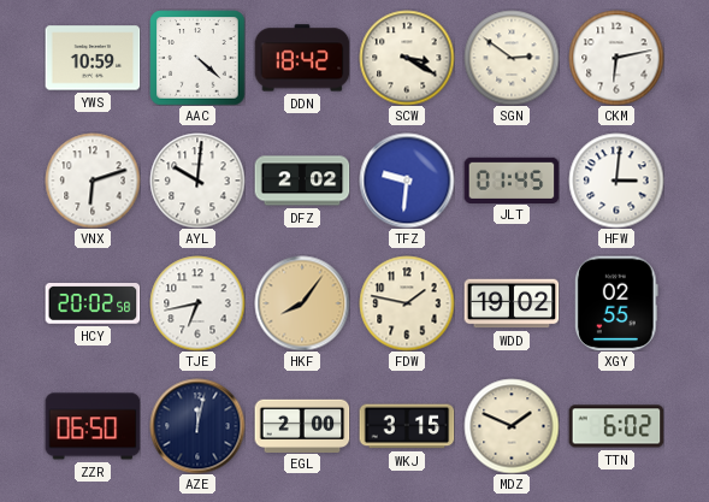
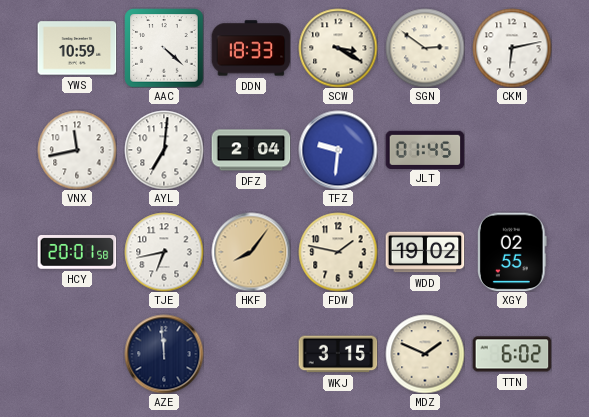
DDN: 18:42 -> 18:33 (251, 48)
VNX: 6:12 -> 11:43 (77, 150)
AYL: 10:01 -> 7:01 (164, 150)
DFZ: 2:02 -> 2:04 (251, 150)
HFW: 3:01 -> none (616, 181)
HCY: 20:02 -> 20:01 (77, 252)
ZZR: 06:50 -> none (93, 426)
AZE: 12:02 -> 11:59 (164, 354)
EGL: 2:00 -> none (302, 425)
